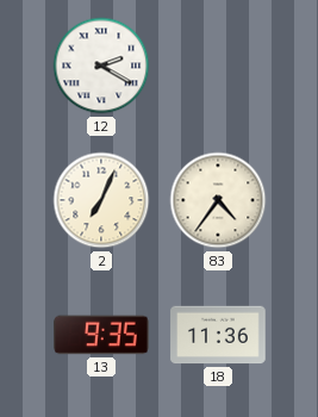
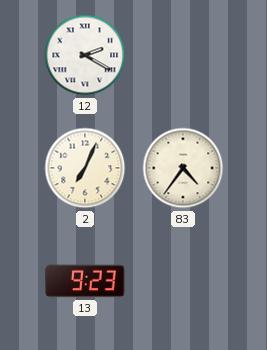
13: 9:35 -> 9:23 (85, 281)
18: 11:36 -> none (218, 335)
